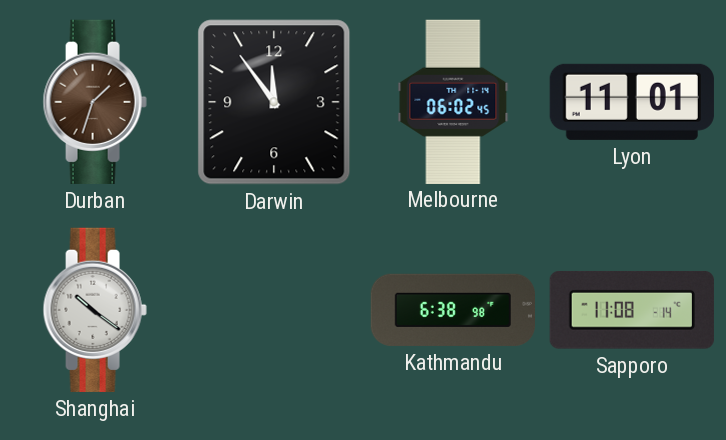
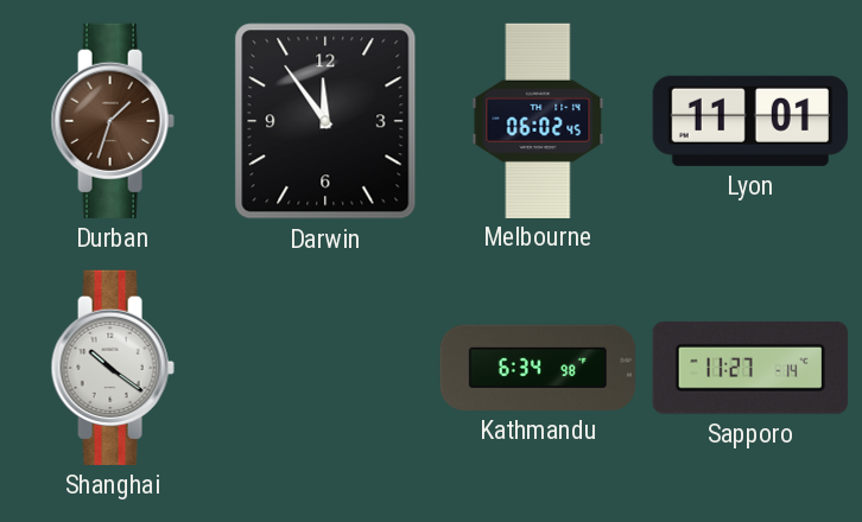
Kathmandu: 6:38 -> 6:34 (537, 368)
Sapporo: 11:08 -> 11:27 (750, 368)
